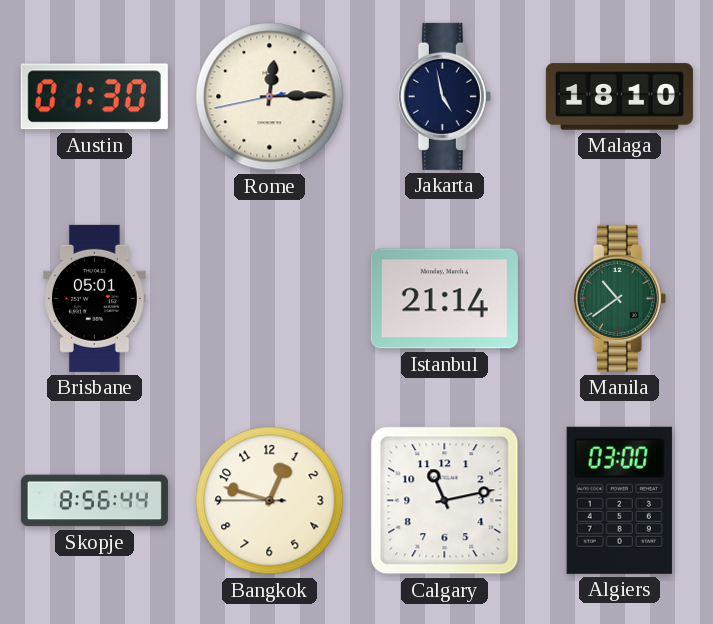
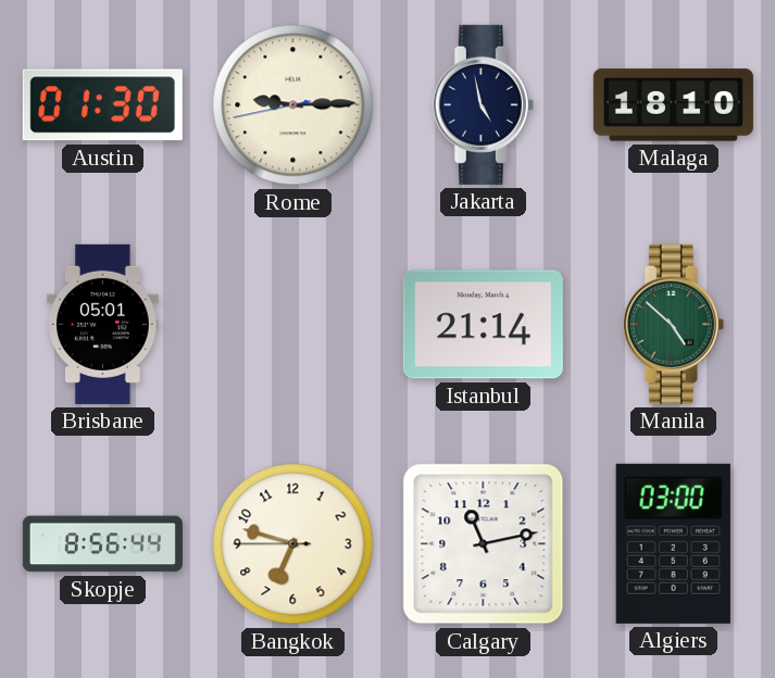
Rome: 12:14 -> 9:14 (293, 105)
Manila: 10:39 -> 4:52 (673, 324)
Bangkok: 12:47 -> 6:47 (293, 544)
